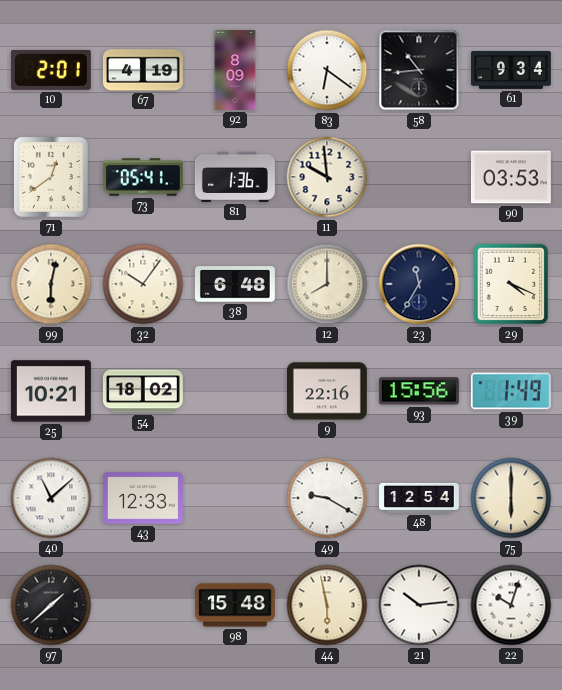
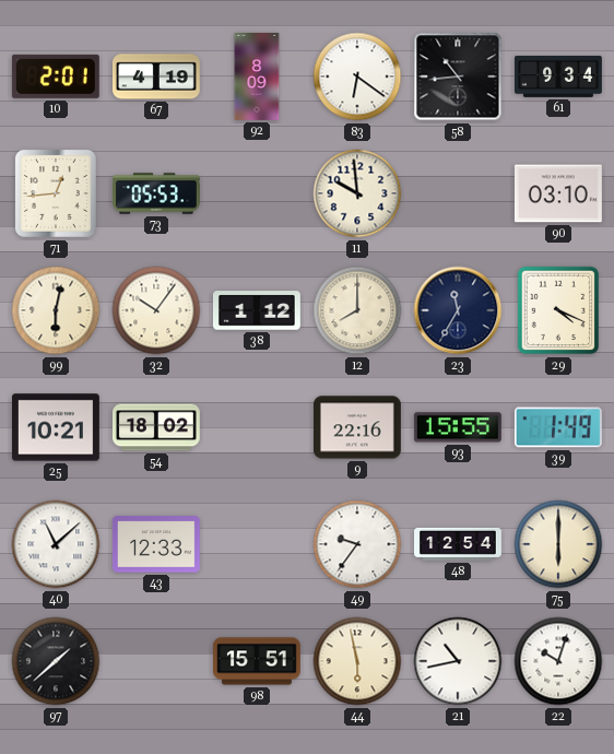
71: 12:39 -> 12:44 (56, 193)
73: 05:41 -> 05:53 (156, 193)
81: 1:36 -> none (235, 177)
90: 03:53 -> 03:10 (558, 193)
38: 6:48 -> 1:12 (257, 310)
93: 15:56 -> 15:55 (458, 427)
49: 9:20 -> 9:36 (357, 544)
98: 15:48 -> 15:51 (258, 661)
21: 10:14 -> 10:43 (458, 661)
